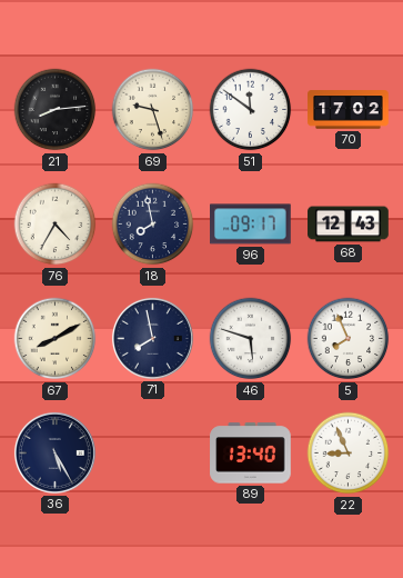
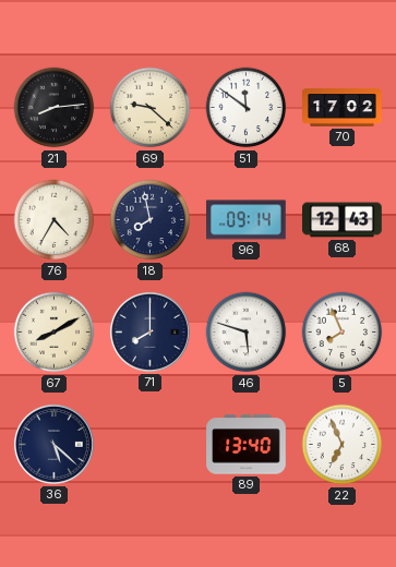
69: 9:27 -> 9:22 (151, 108)
96: 09:17 -> 09:14 (247, 220)
71: 7:58 -> 8:00 (149, 331)
36: 5:25 -> 5:22 (53, 444)
22: 8:56 -> 6:56 (343, 445)
